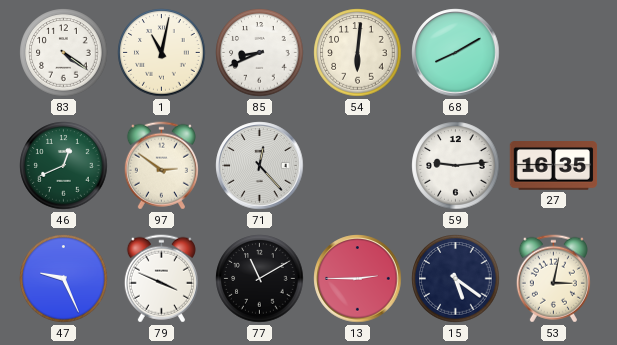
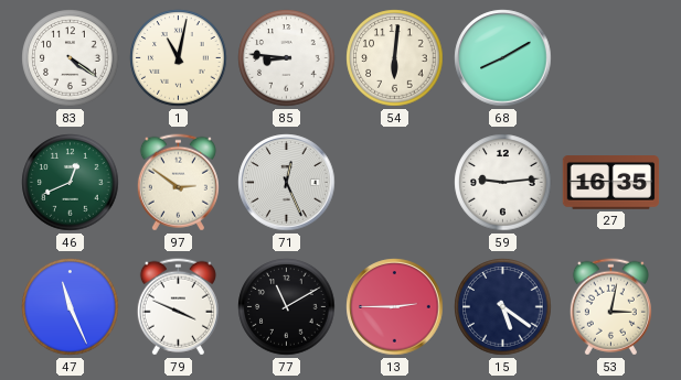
85: 8:41 -> 8:46 (287, 58)
71: 12:23 -> 12:26 (287, 183)
47: 9:26 -> 11:26 (71, 307)
